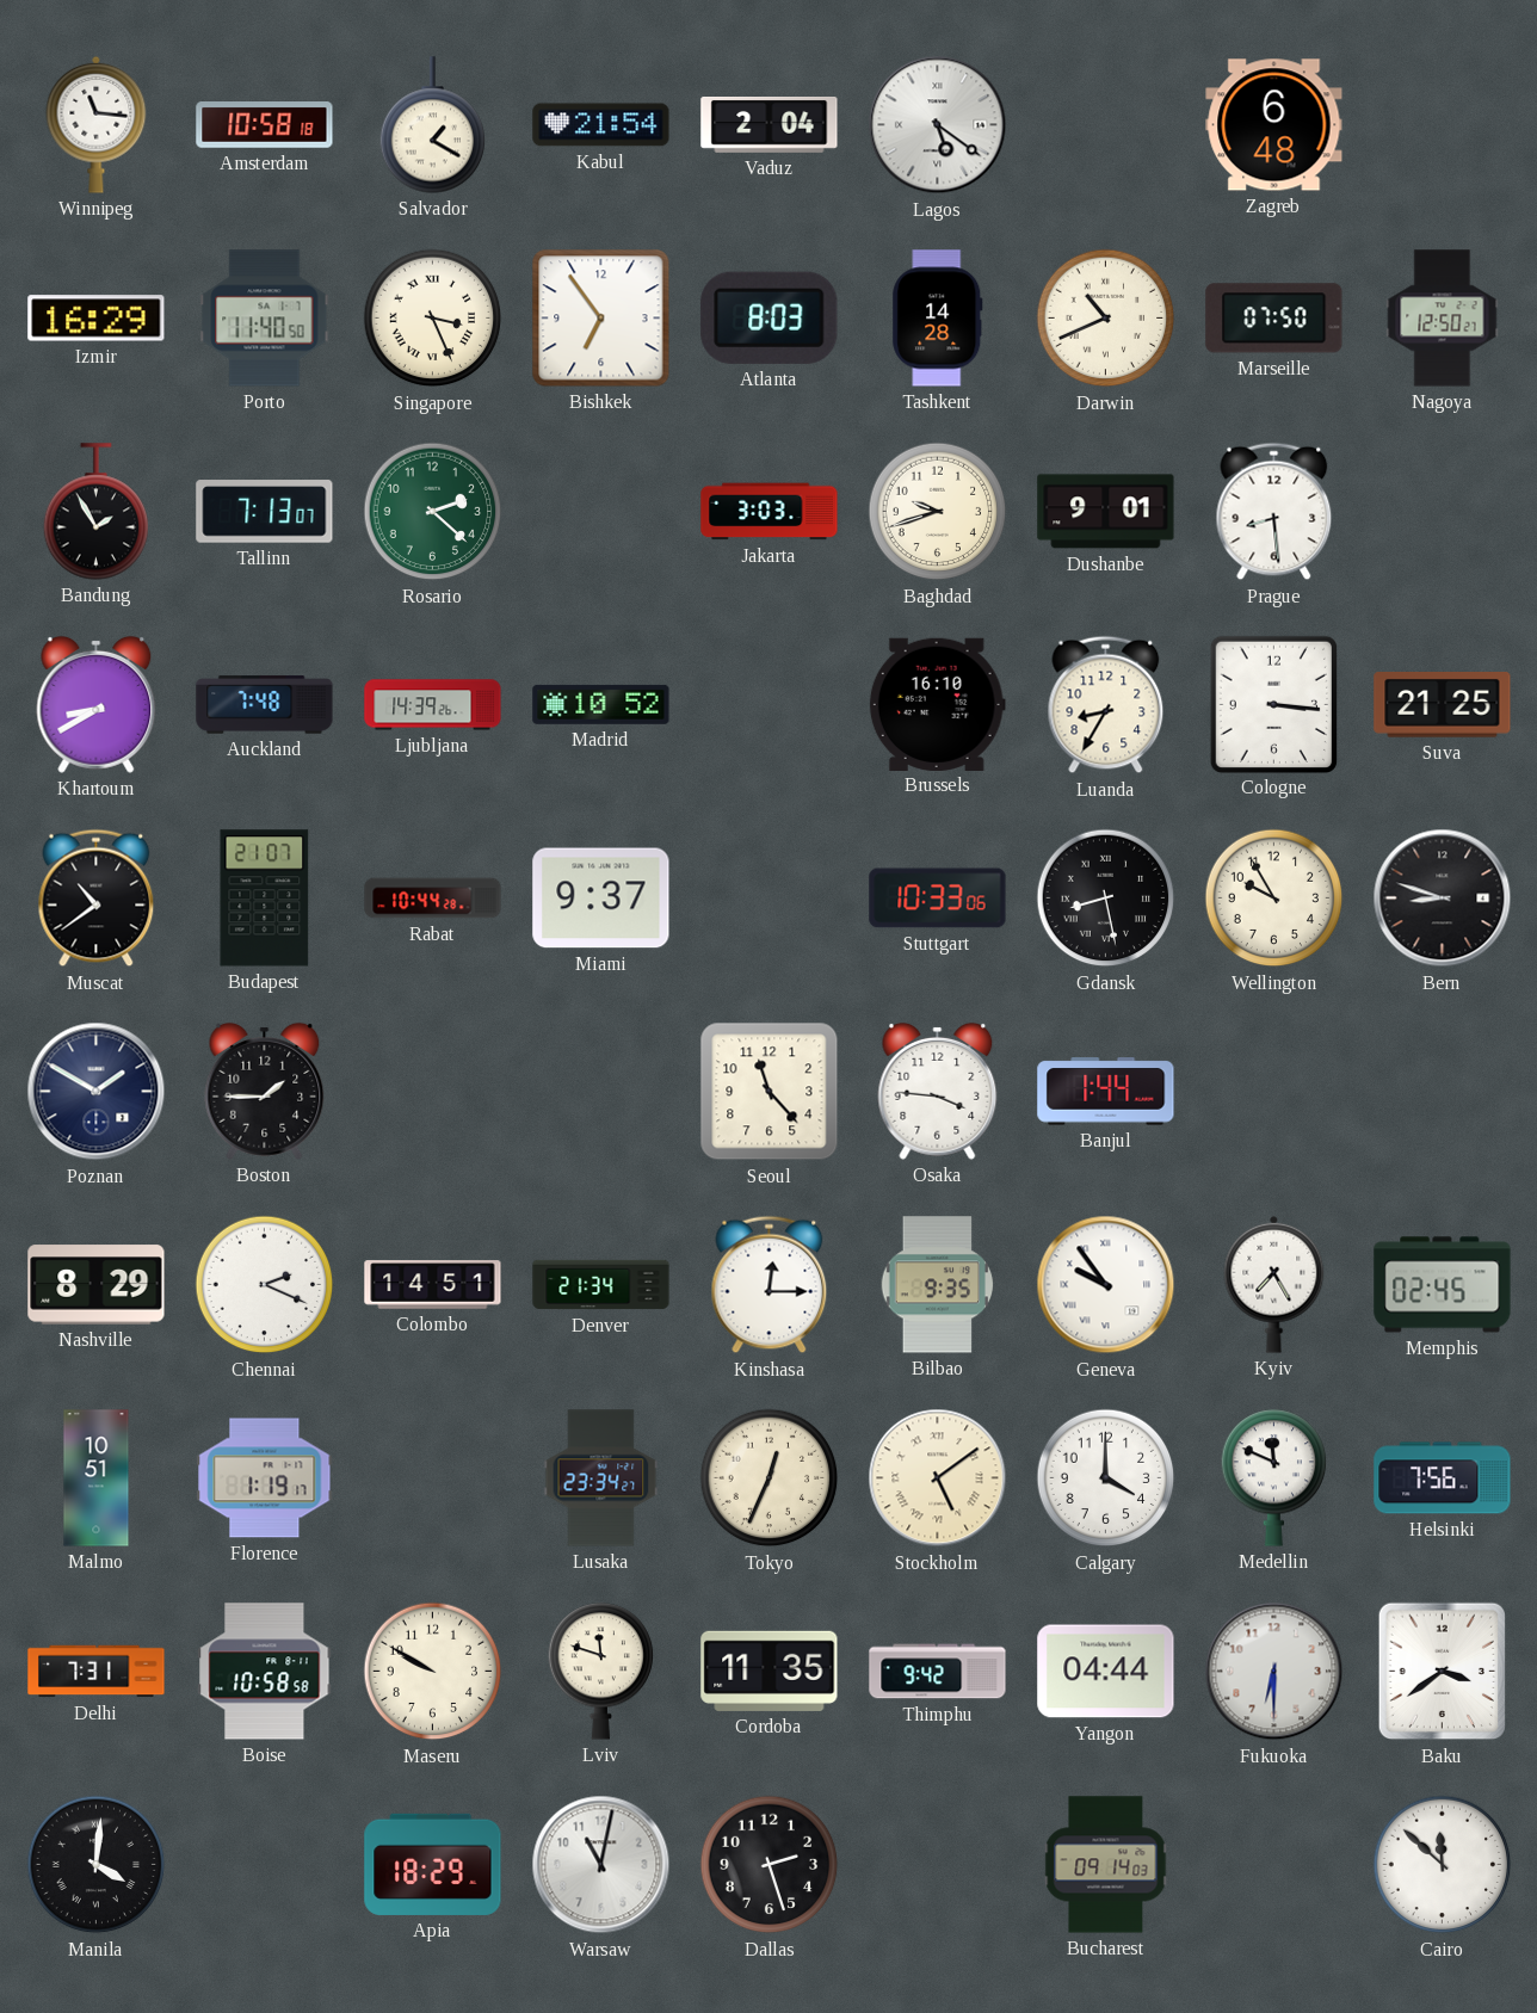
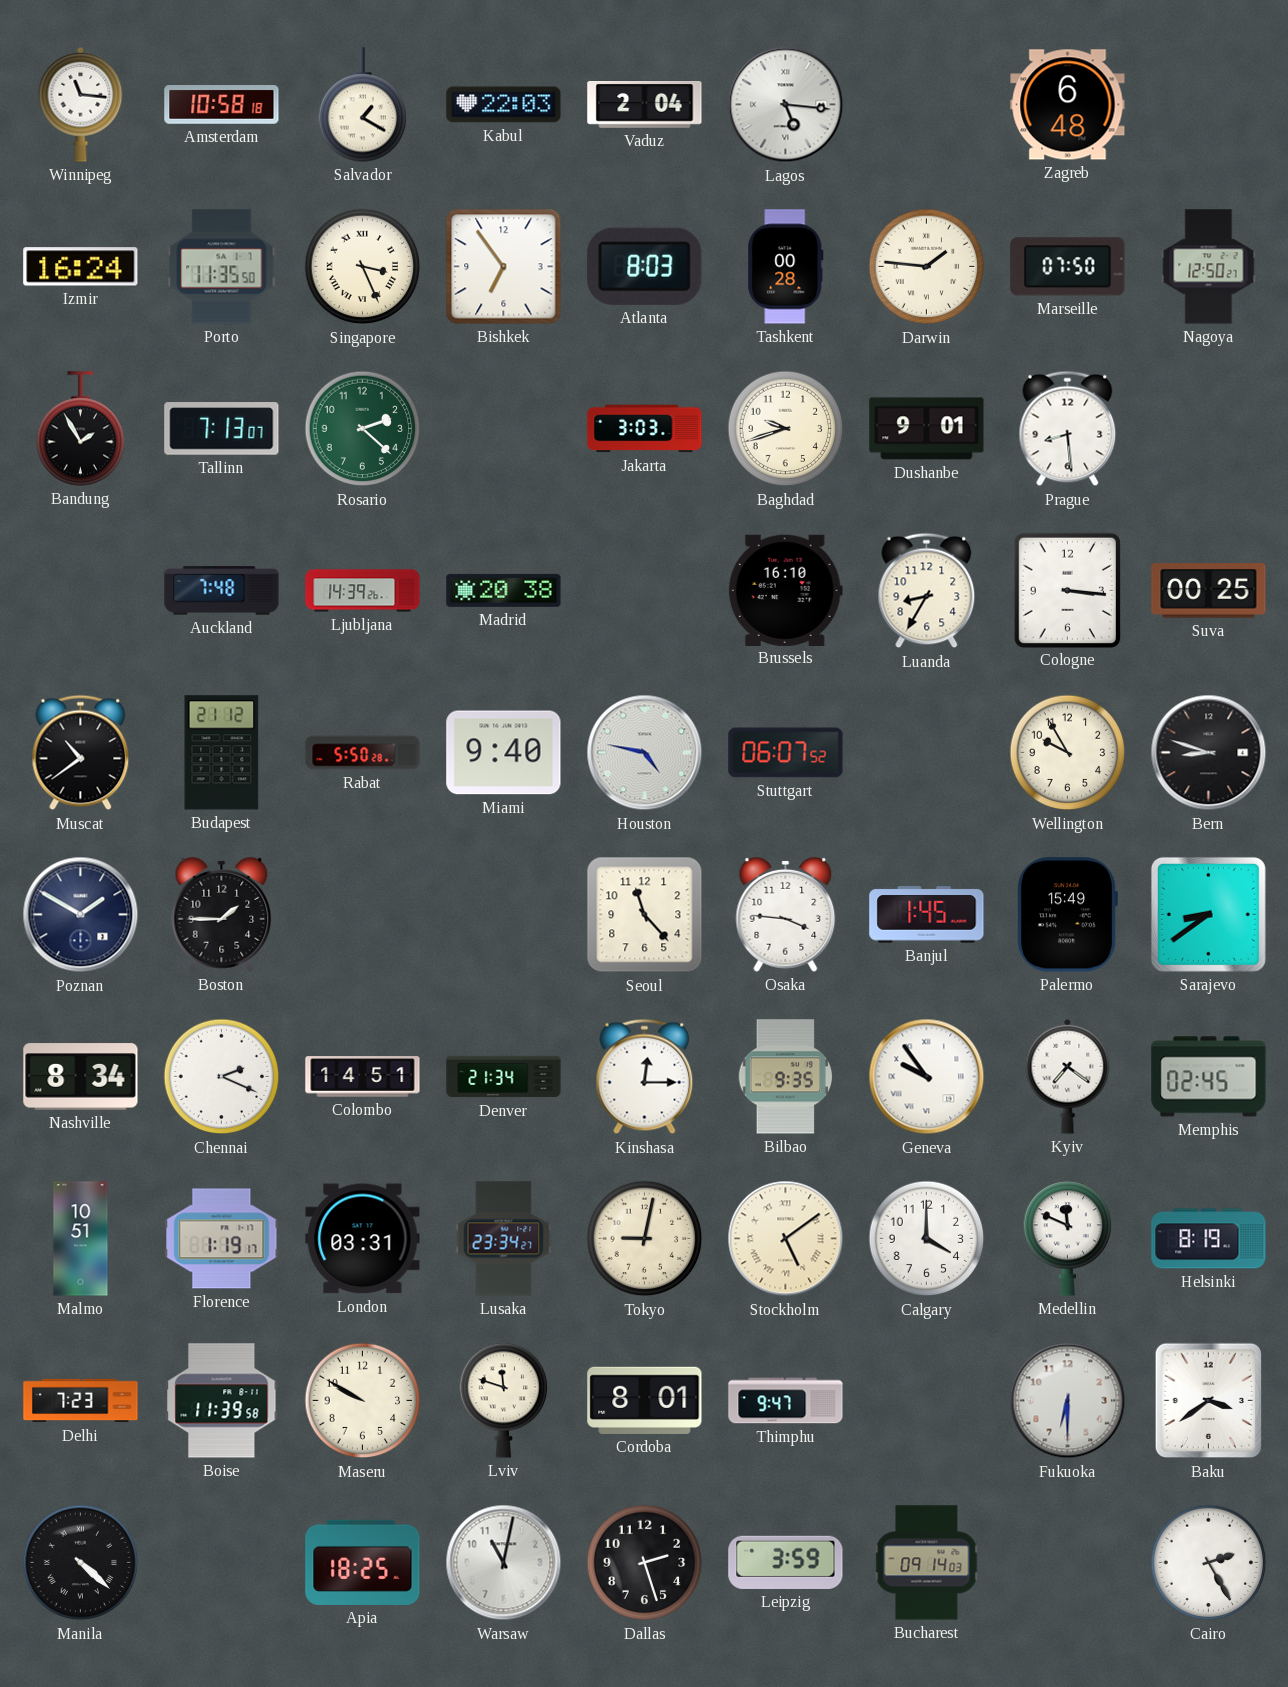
Kabul: 21:54 -> 22:03 (504, 105)
Lagos: 5:21 -> 5:16 (786, 105)
Izmir: 16:29 -> 16:24 (81, 267)
Porto: 11:40 -> 11:35 (222, 267)
Tashkent: 14:28 -> 00:28 (786, 267)
Darwin: 10:41 -> 1:46 (927, 267)
Khartoum: 8:40 -> none (97, 704)
Madrid: 10:52 -> 20:38 (504, 590)
Suva: 21:25 -> 00:25 (1209, 591)
Budapest: 21:07 -> 21:12 (222, 753)
Rabat: 10:44 -> 5:50 (363, 753)
Miami: 9:37 -> 9:40 (504, 753)
Houston: none -> 4:47 (645, 753)
Stuttgart: 10:33 -> 06:07 (786, 753)
Gdansk: 8:28 -> none (1106, 899)
Banjul: 1:44 -> 1:45 (927, 915)
Palermo: none -> 15:49 (1067, 915)
Sarajevo: none -> 8:39 (1208, 914)
Nashville: 8:29 -> 8:34 (81, 1077)
Kyiv: 7:25 -> 7:21 (1068, 1076)
London: none -> 03:31 (363, 1239)
Tokyo: 12:34 -> 9:02 (645, 1239)
Helsinki: 7:56 -> 8:19 (1209, 1239)
Delhi: 7:31 -> 7:23 (81, 1401)
Boise: 10:58 -> 11:39 (222, 1401)
Cordoba: 11:35 -> 8:01 (645, 1400)
Thimphu: 9:42 -> 9:47 (786, 1401)
Yangon: 04:44 -> none (1106, 1672)
Manila: 4:01 -> 4:22 (81, 1563)
Apia: 18:29 -> 18:25 (363, 1562)
Leipzig: none -> 3:59 (786, 1562)
Cairo: 11:52 -> 2:25 (1209, 1563)
